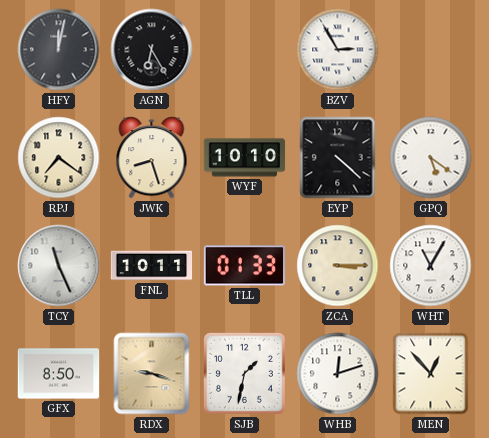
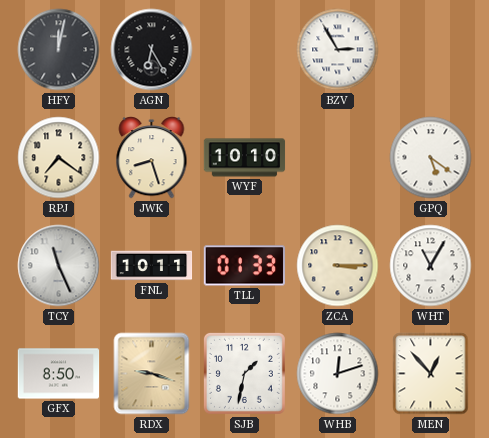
EYP: 4:22 -> none (338, 158)
